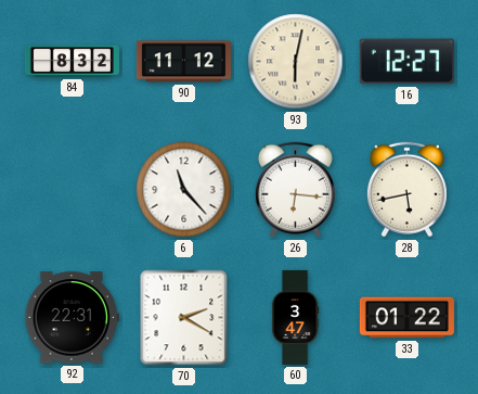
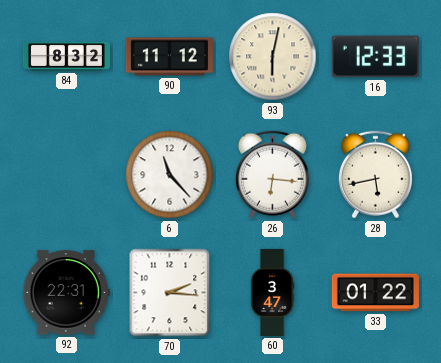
16: 12:27 -> 12:33 (375, 57)
70: 2:20 -> 2:16 (170, 293)
